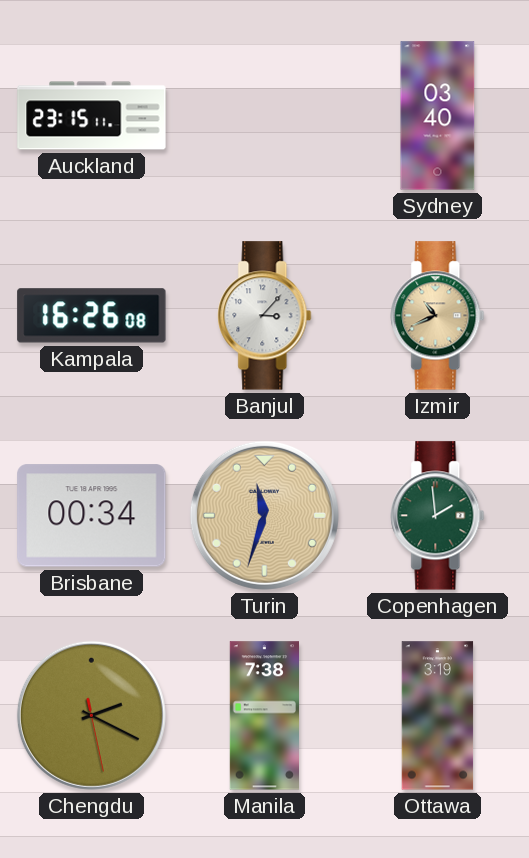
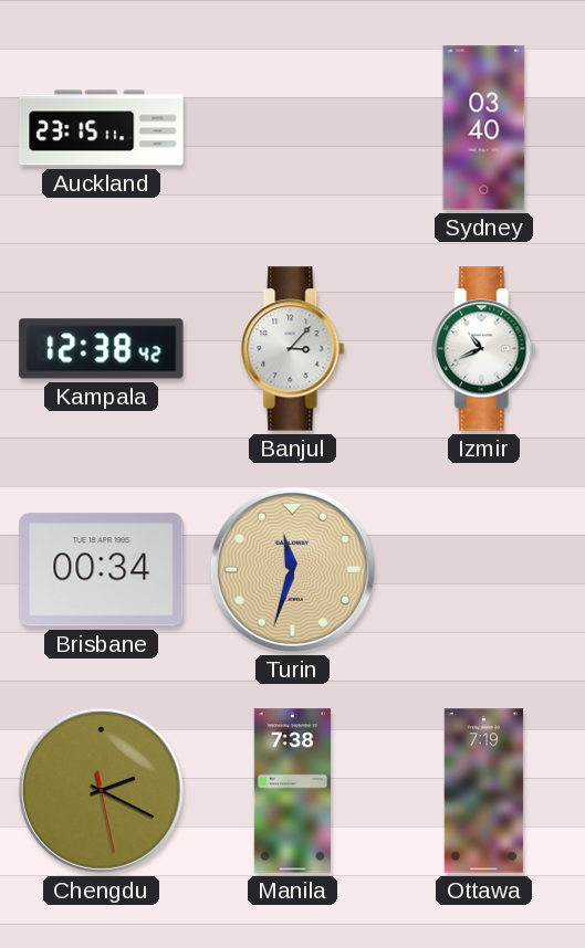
Kampala: 16:26 -> 12:38 (102, 349)
Izmir dial: champagne -> white (484, 349)
Copenhagen: 1:59 -> none (438, 516)
Ottawa: 3:19 -> 7:19 (484, 791)
